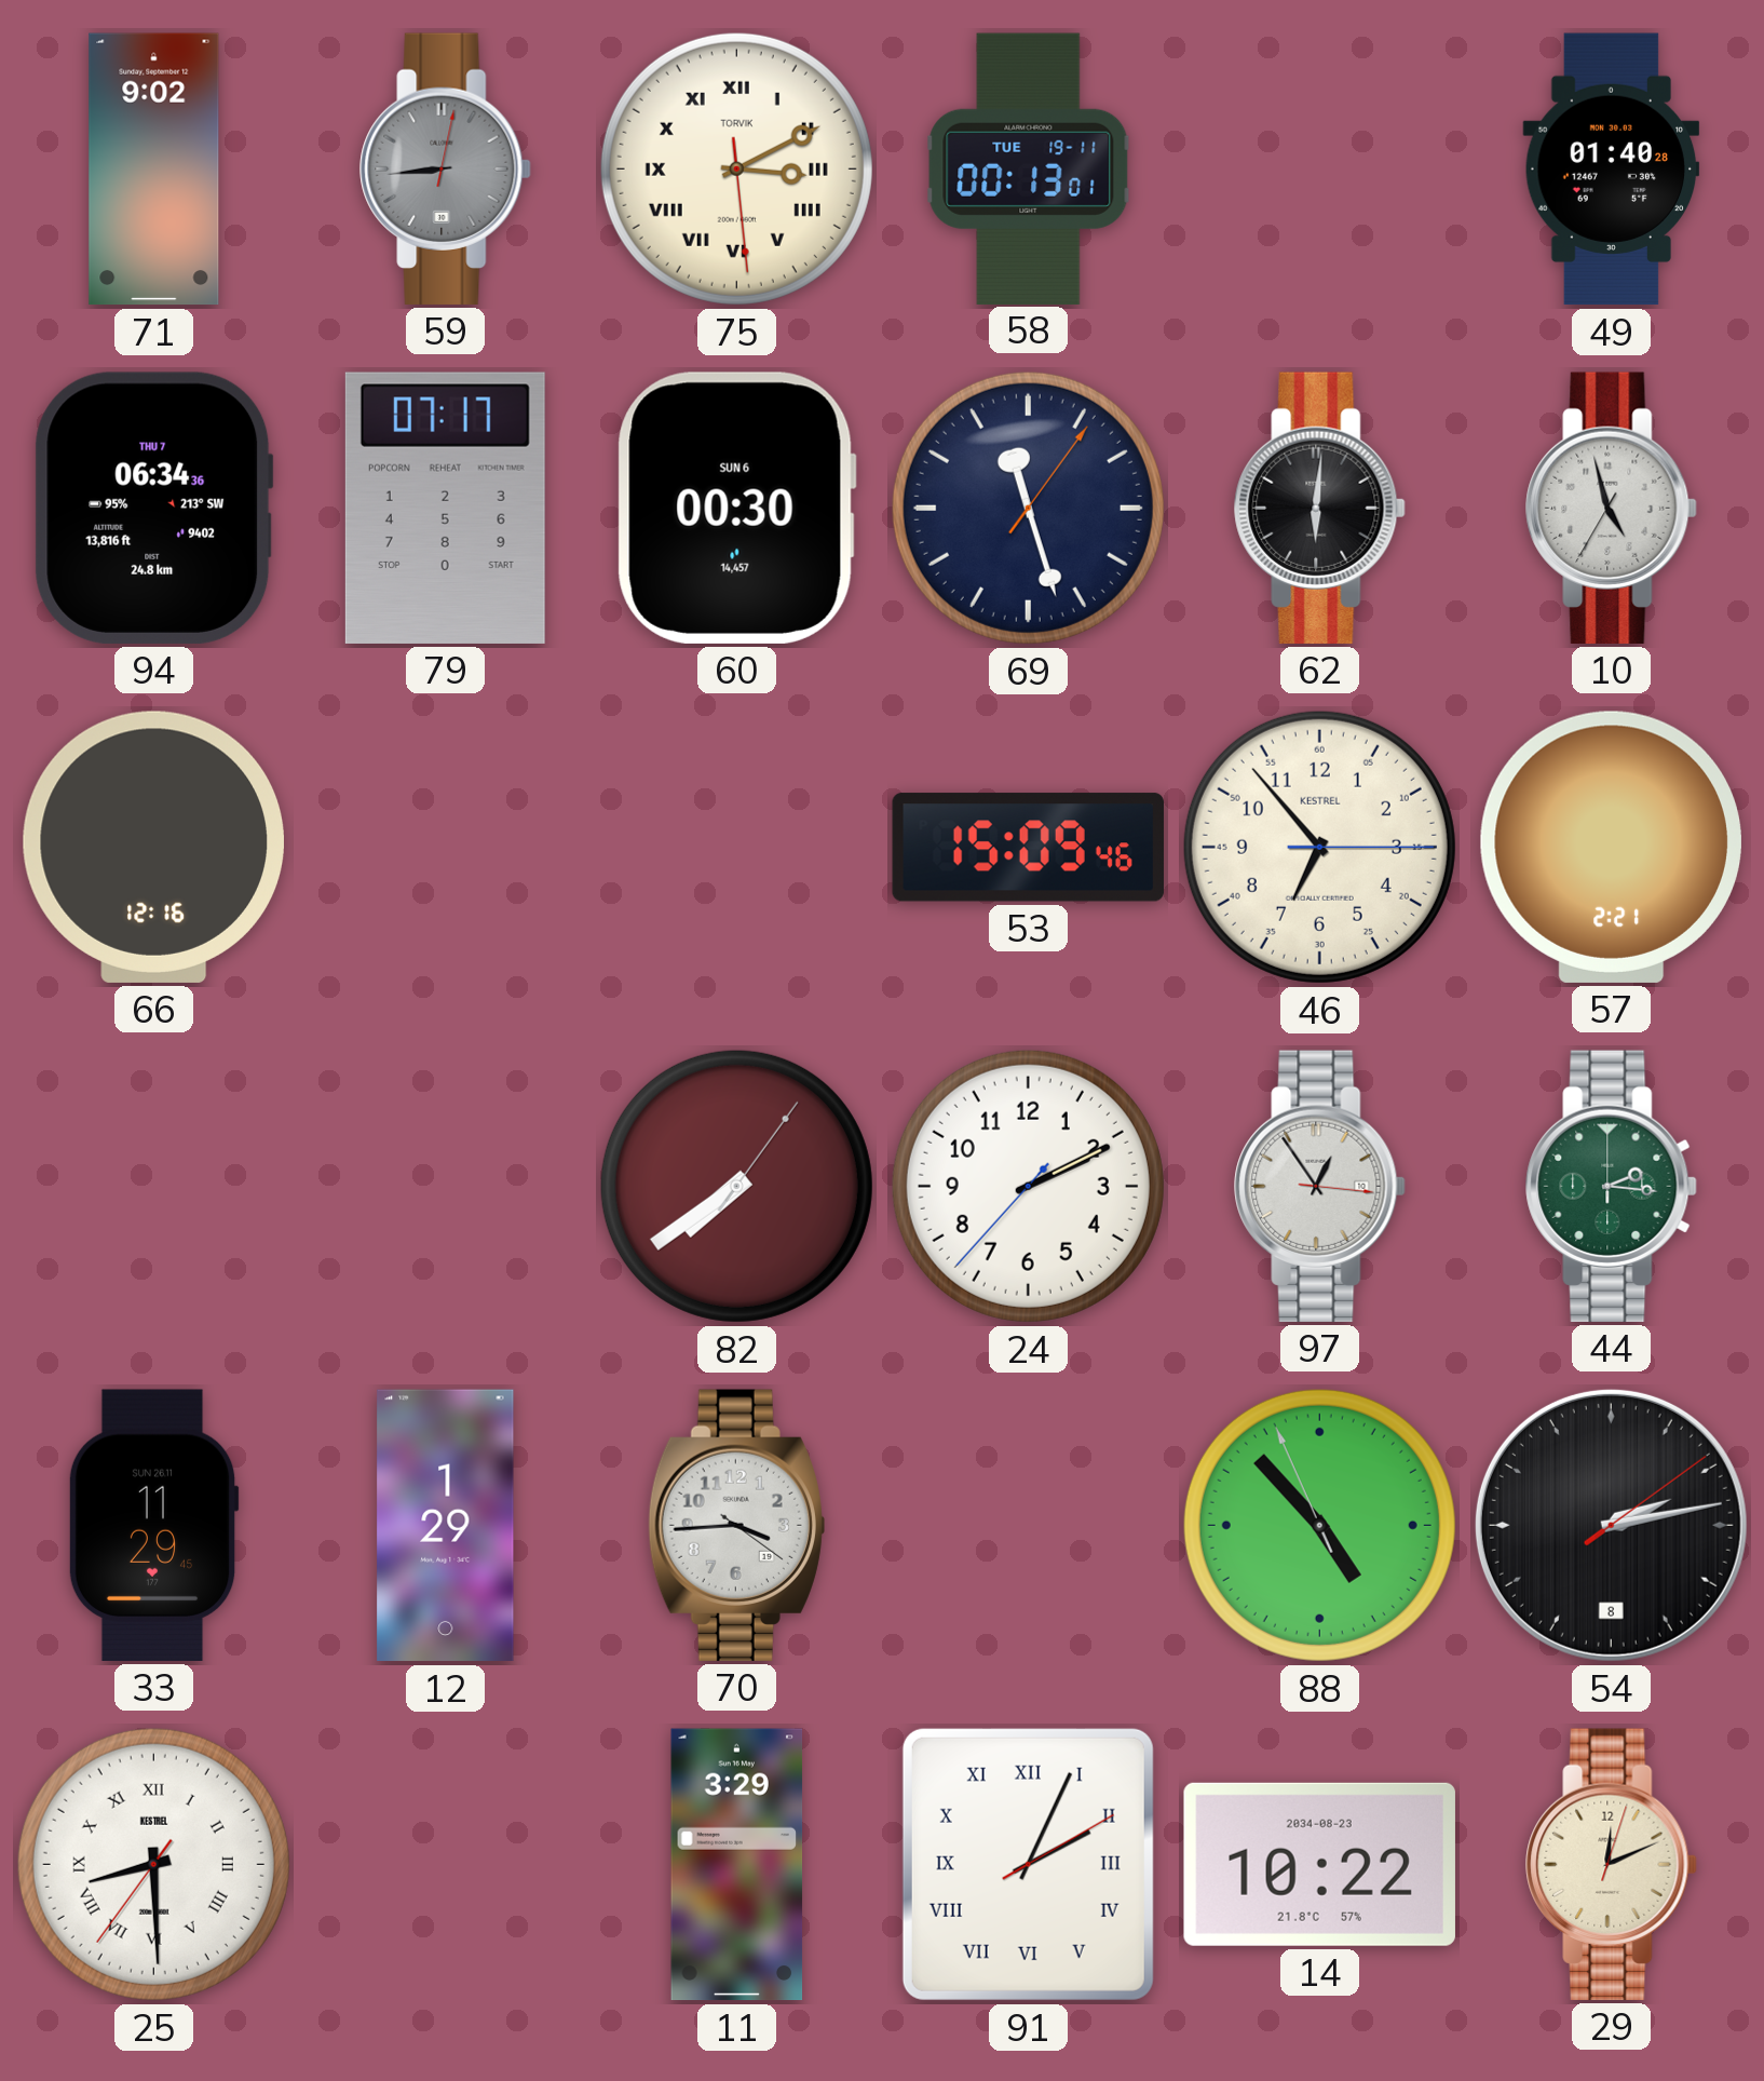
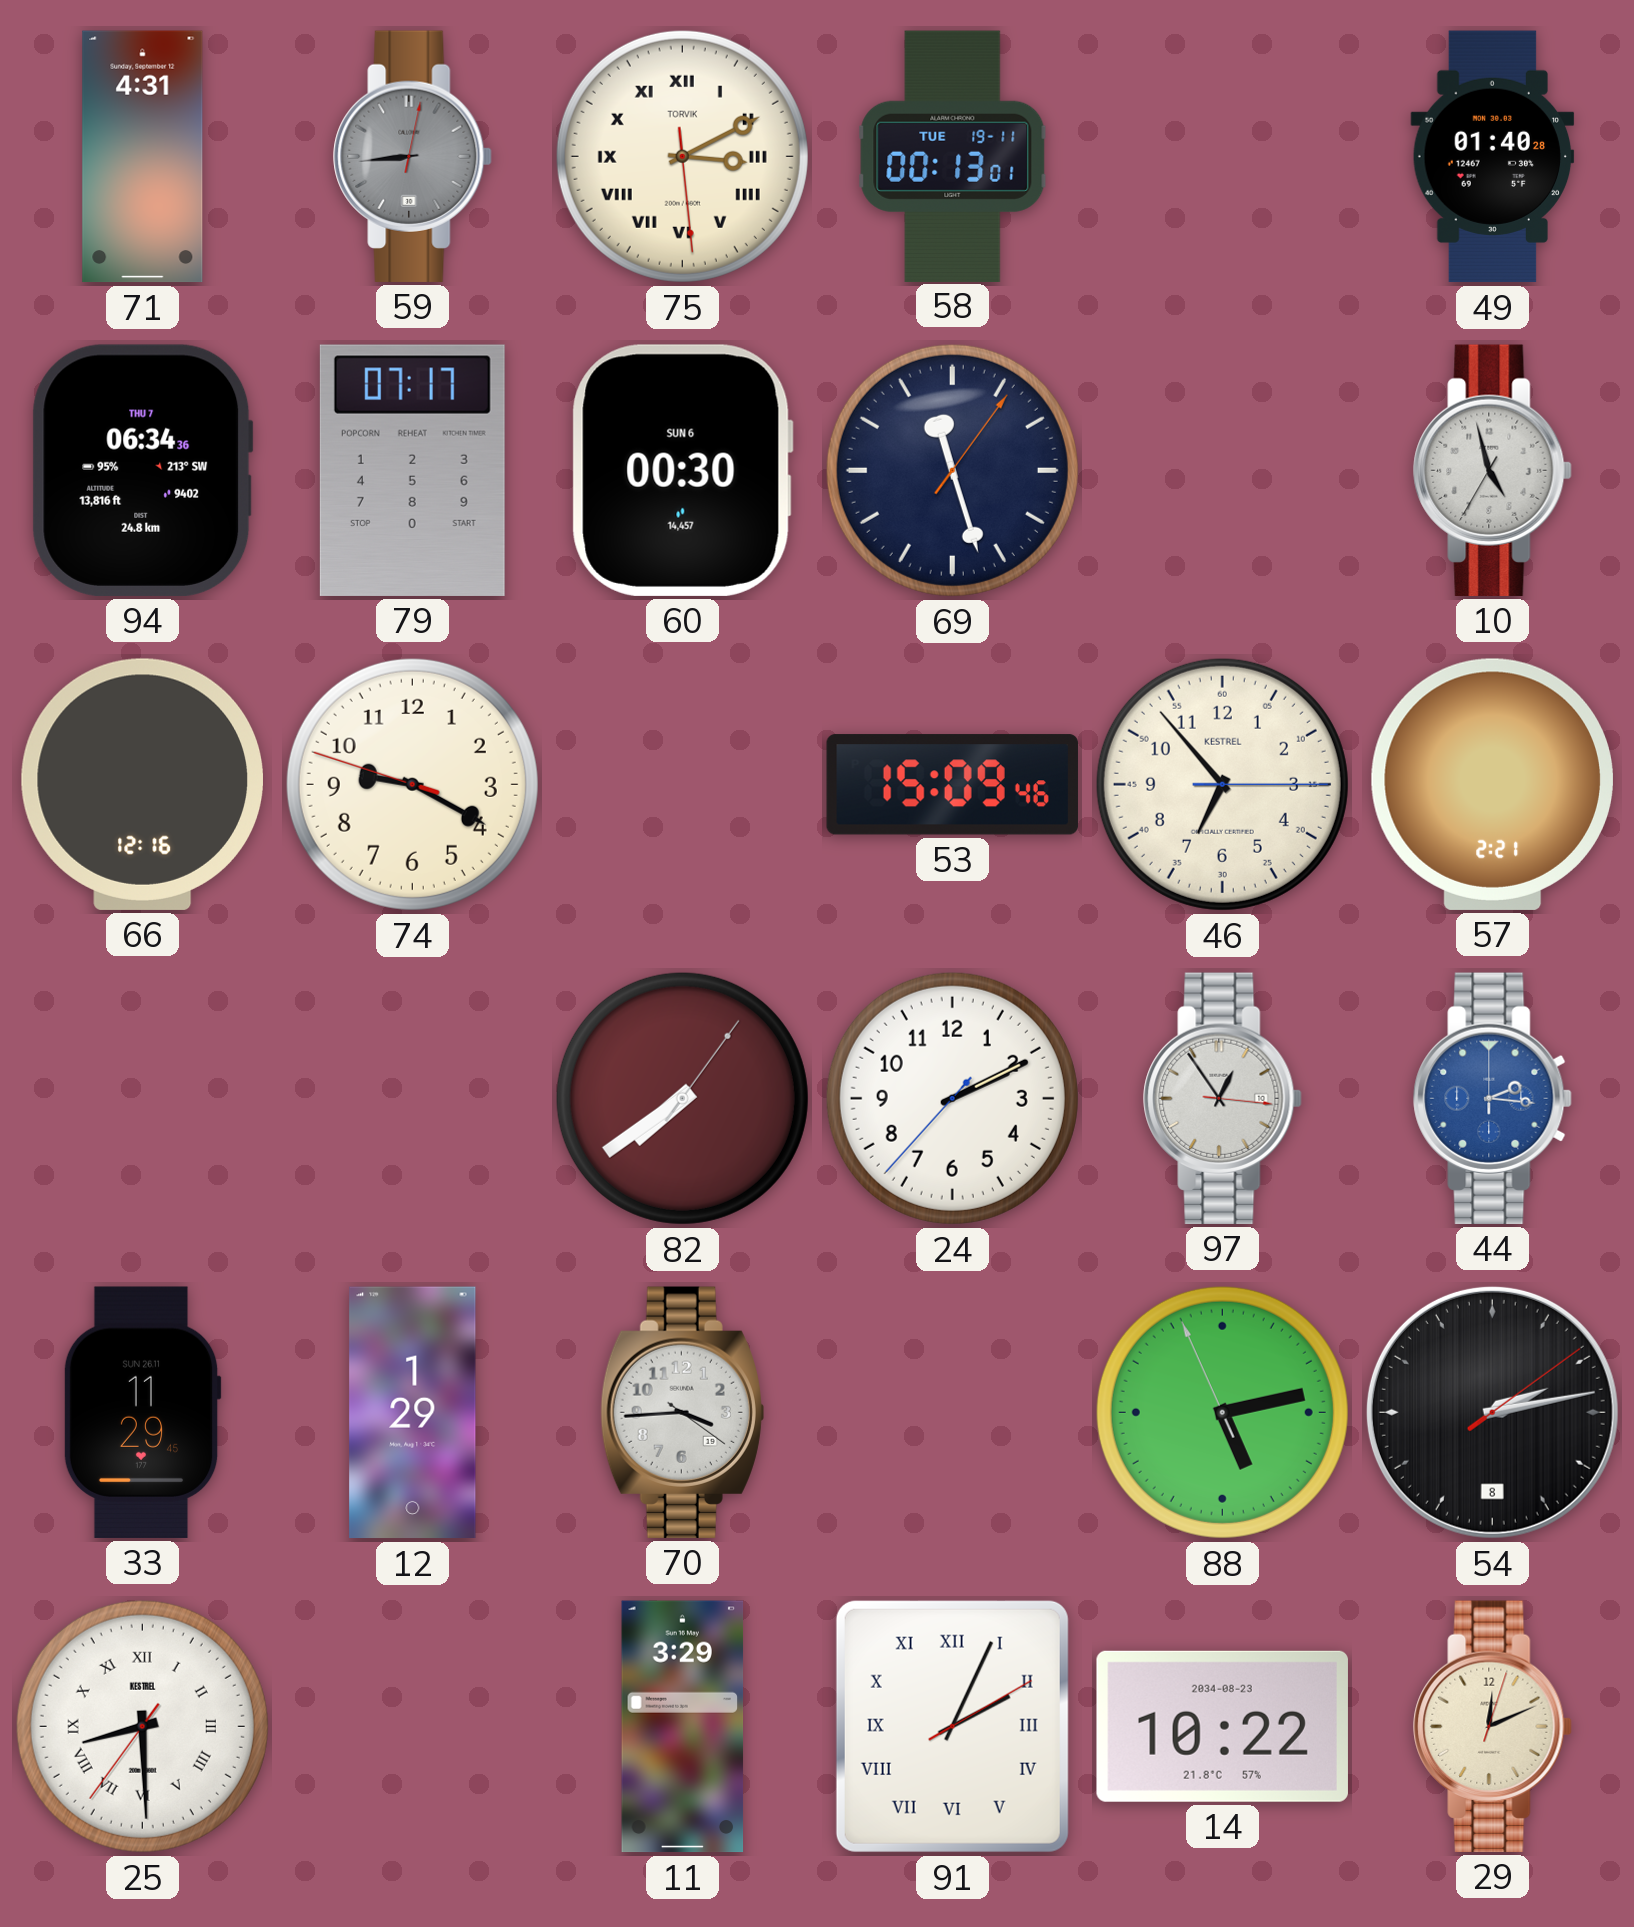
71: 9:02 -> 4:31 (143, 157)
62: 6:01 -> none (1320, 508)
74: none -> 9:19 (412, 784)
44 dial: green -> blue (1493, 1098)
88: 4:52 -> 5:12 (1222, 1412)
